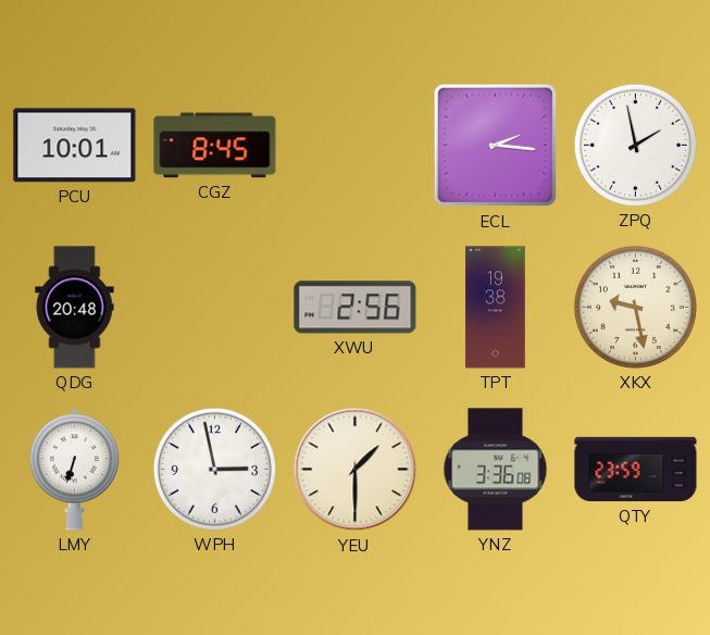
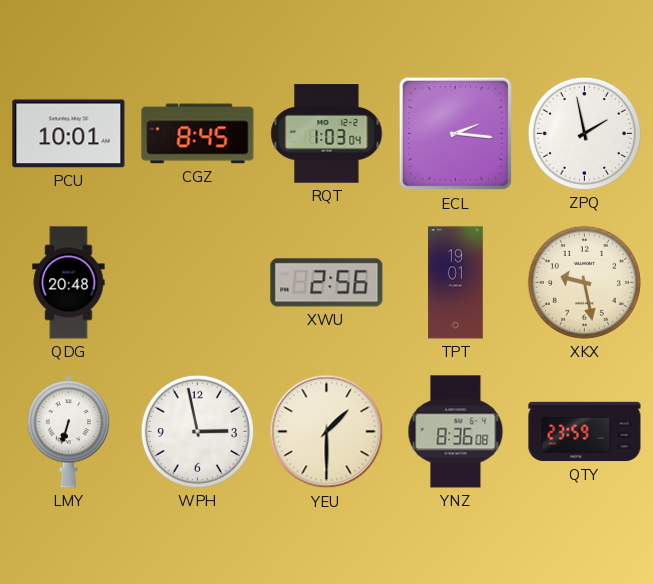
RQT: none -> 1:03 (327, 134)
TPT: 19:38 -> 19:01 (456, 283)
YNZ: 3:36 -> 8:36 (456, 432)
